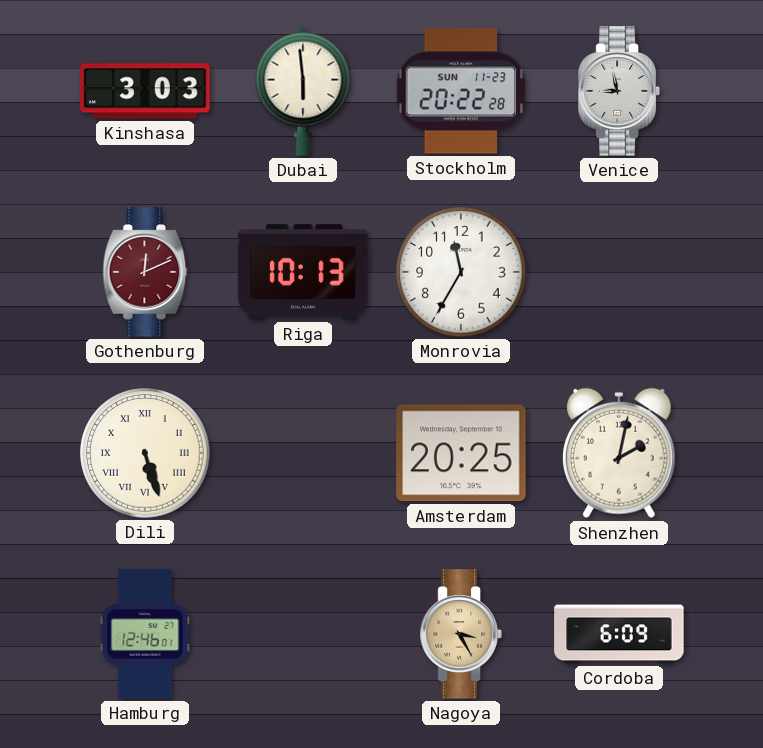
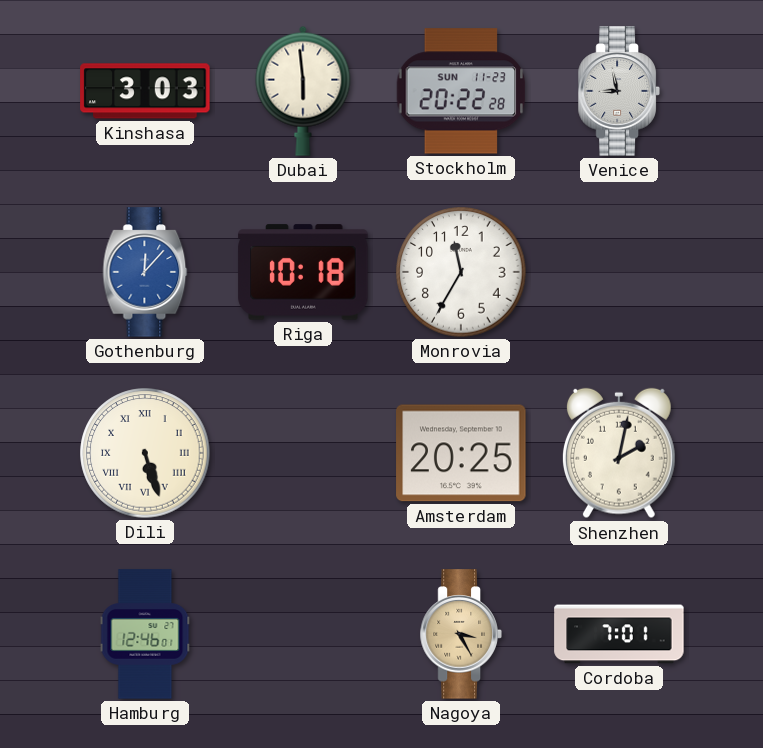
Gothenburg: 12:11 -> 12:07 (145, 272)
Gothenburg dial: burgundy -> blue (145, 272)
Riga: 10:13 -> 10:18 (303, 272)
Cordoba: 6:09 -> 7:01 (619, 634)
